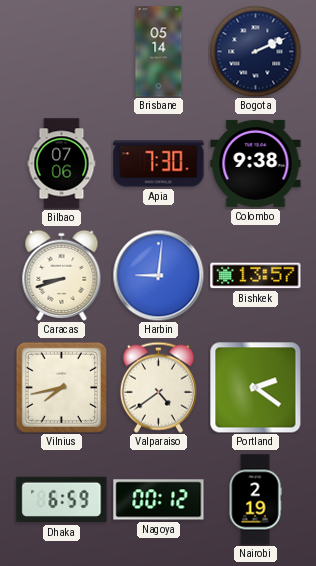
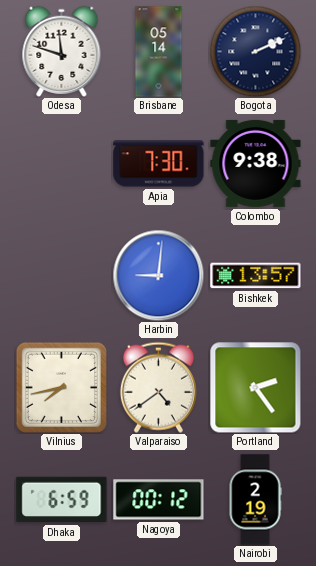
Odesa: none -> 11:48 (62, 51)
Bilbao: 07:06 -> none (62, 164)
Caracas: 8:42 -> none (62, 275)
Portland: 2:21 -> 2:24 (255, 387)
